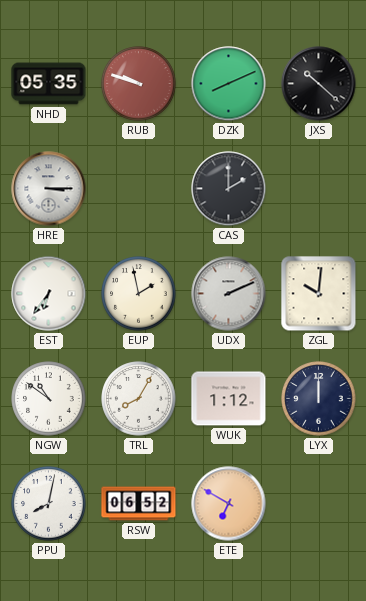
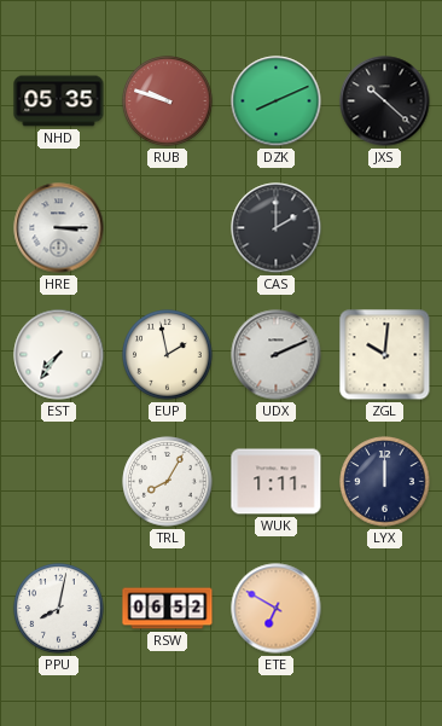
EST: 6:36 -> 7:36 (59, 355)
NGW: 10:51 -> none (49, 399)
WUK: 1:12 -> 1:11 (277, 482)
